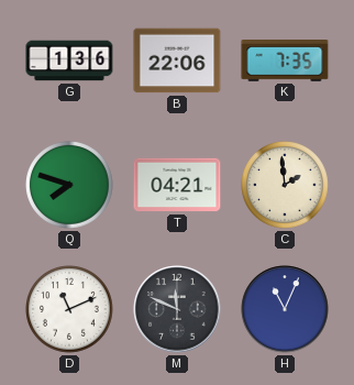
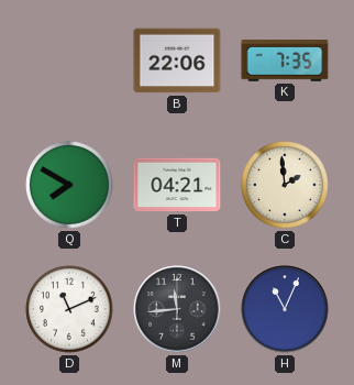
G: 1:36 -> none (69, 61)
Q: 7:48 -> 7:50 (69, 185)
M: 11:49 -> 11:44 (177, 309)
